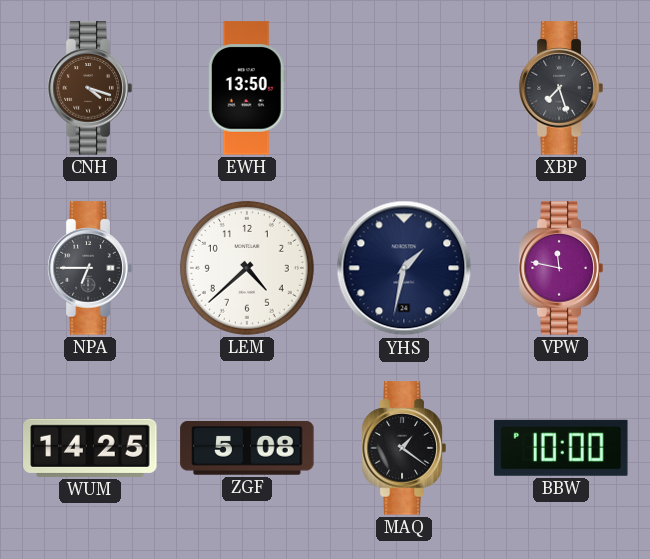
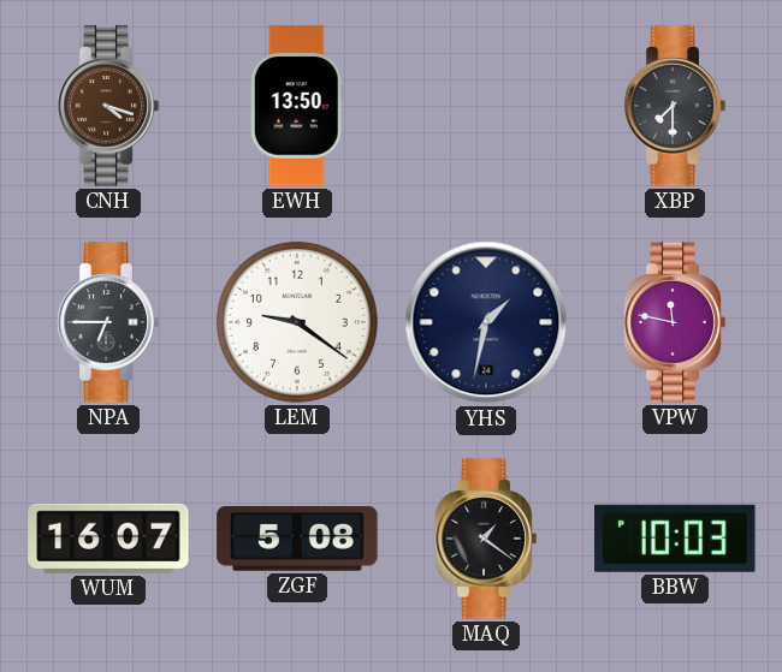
XBP: 7:27 -> 7:30 (675, 106)
LEM: 4:38 -> 9:21 (297, 322)
WUM: 14:25 -> 16:07 (108, 539)
BBW: 10:00 -> 10:03 (675, 539)
